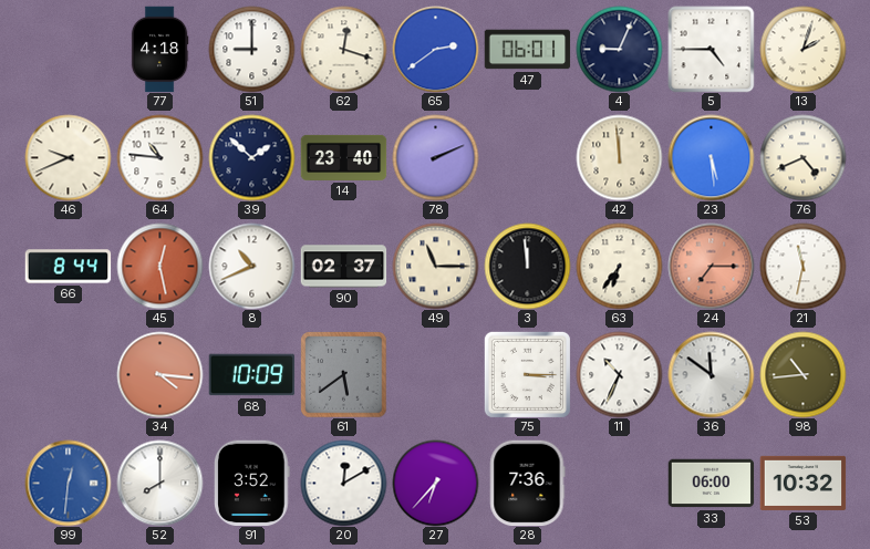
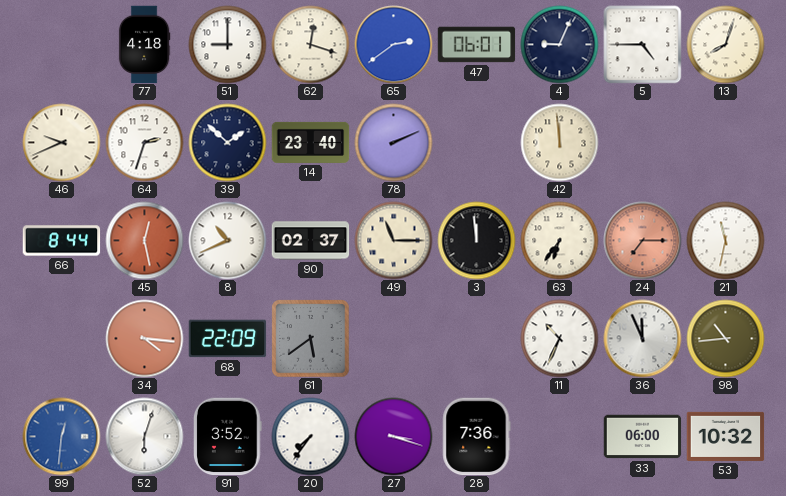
13: 2:03 -> 8:03 (725, 44)
64: 10:46 -> 2:33 (144, 142)
23: 5:29 -> none (711, 157)
76: 4:41 -> none (802, 157)
68: 10:09 -> 22:09 (227, 339)
75: 3:15 -> none (527, 374)
36: 11:51 -> 11:56 (642, 338)
52: 8:00 -> 6:03 (144, 436)
20: 12:10 -> 7:36 (310, 436)
27: 6:37 -> 3:18 (393, 436)
